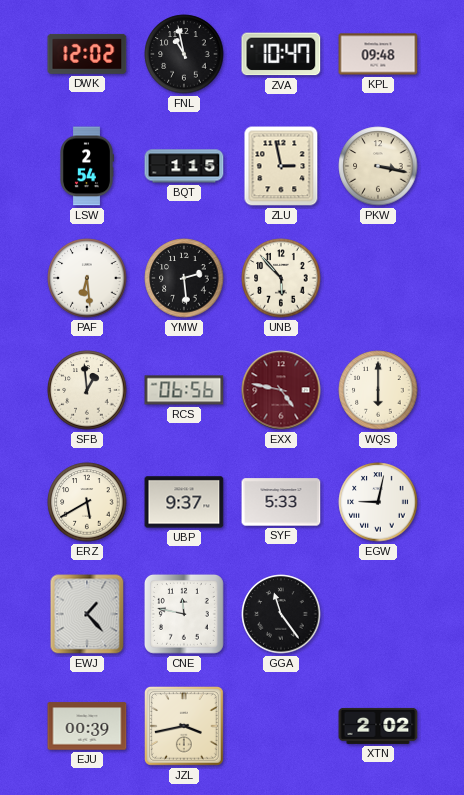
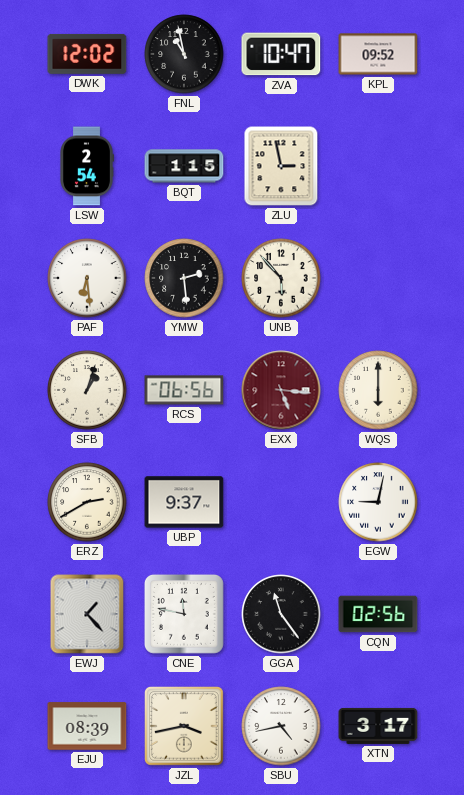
KPL: 09:48 -> 09:52 (378, 54)
PKW: 3:17 -> none (378, 166)
SFB: 12:59 -> 1:03 (87, 390)
EXX: 4:47 -> 5:16 (281, 390)
ERZ: 5:40 -> 2:40 (87, 502)
SYF: 5:33 -> none (281, 502)
CQN: none -> 02:56 (378, 614)
EJU: 00:39 -> 08:39 (87, 726)
SBU: none -> 4:43 (281, 726)
XTN: 2:02 -> 3:17 (378, 726)
